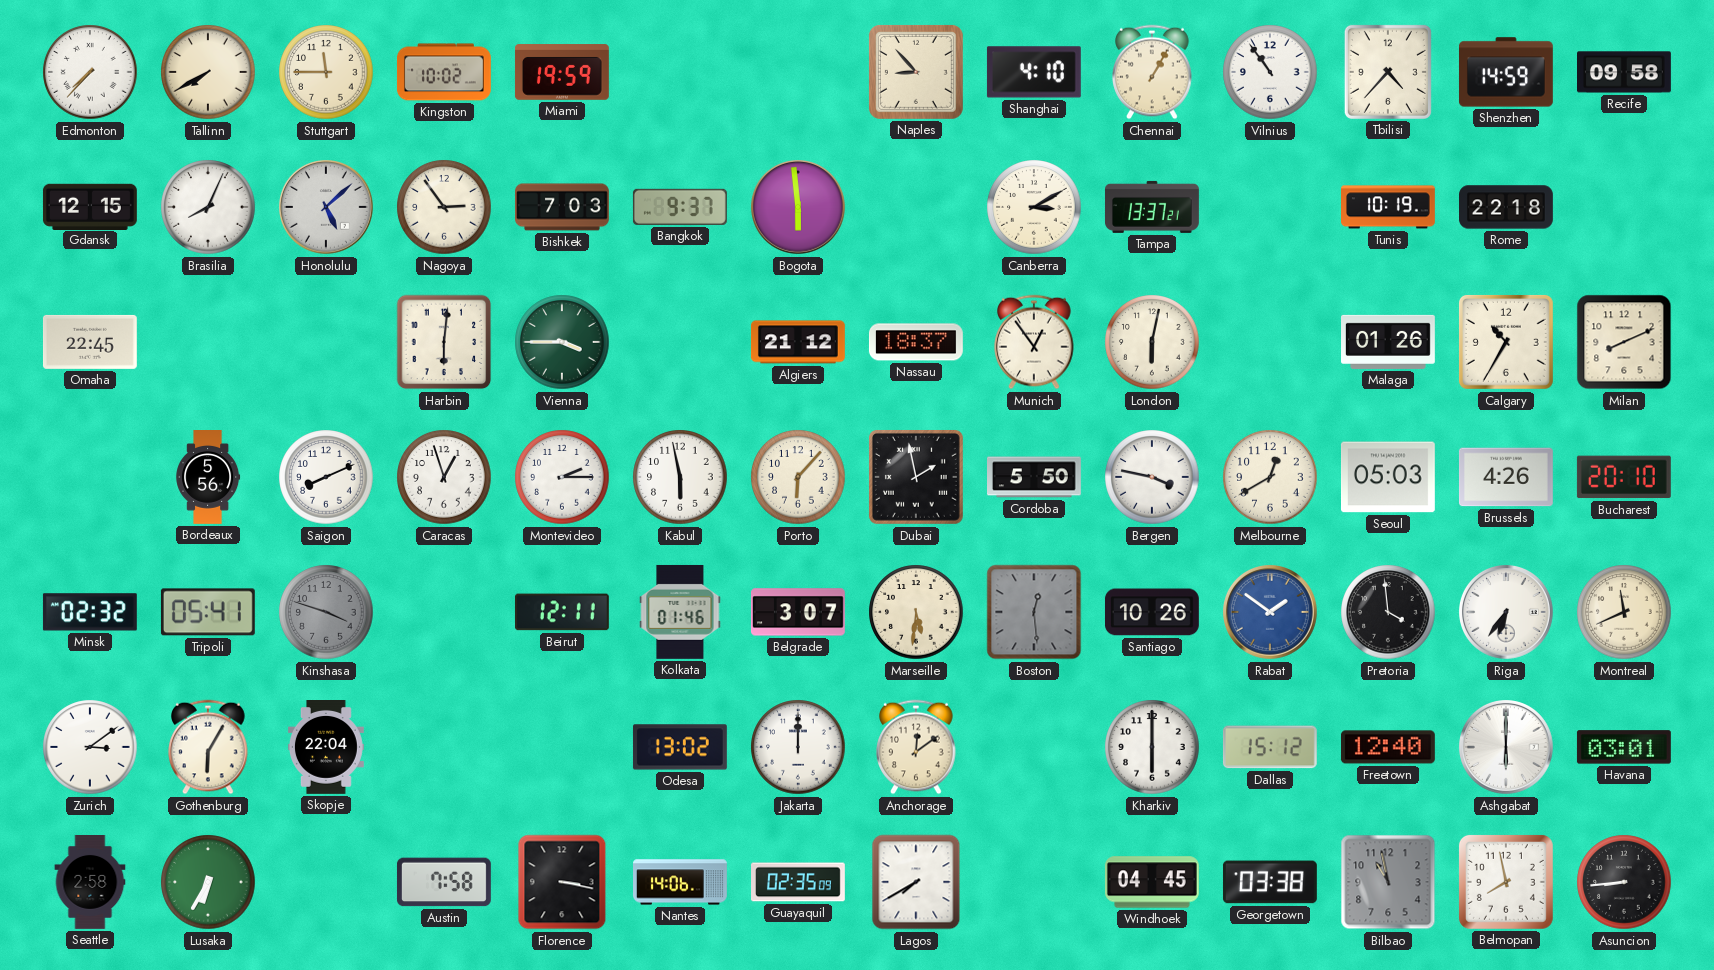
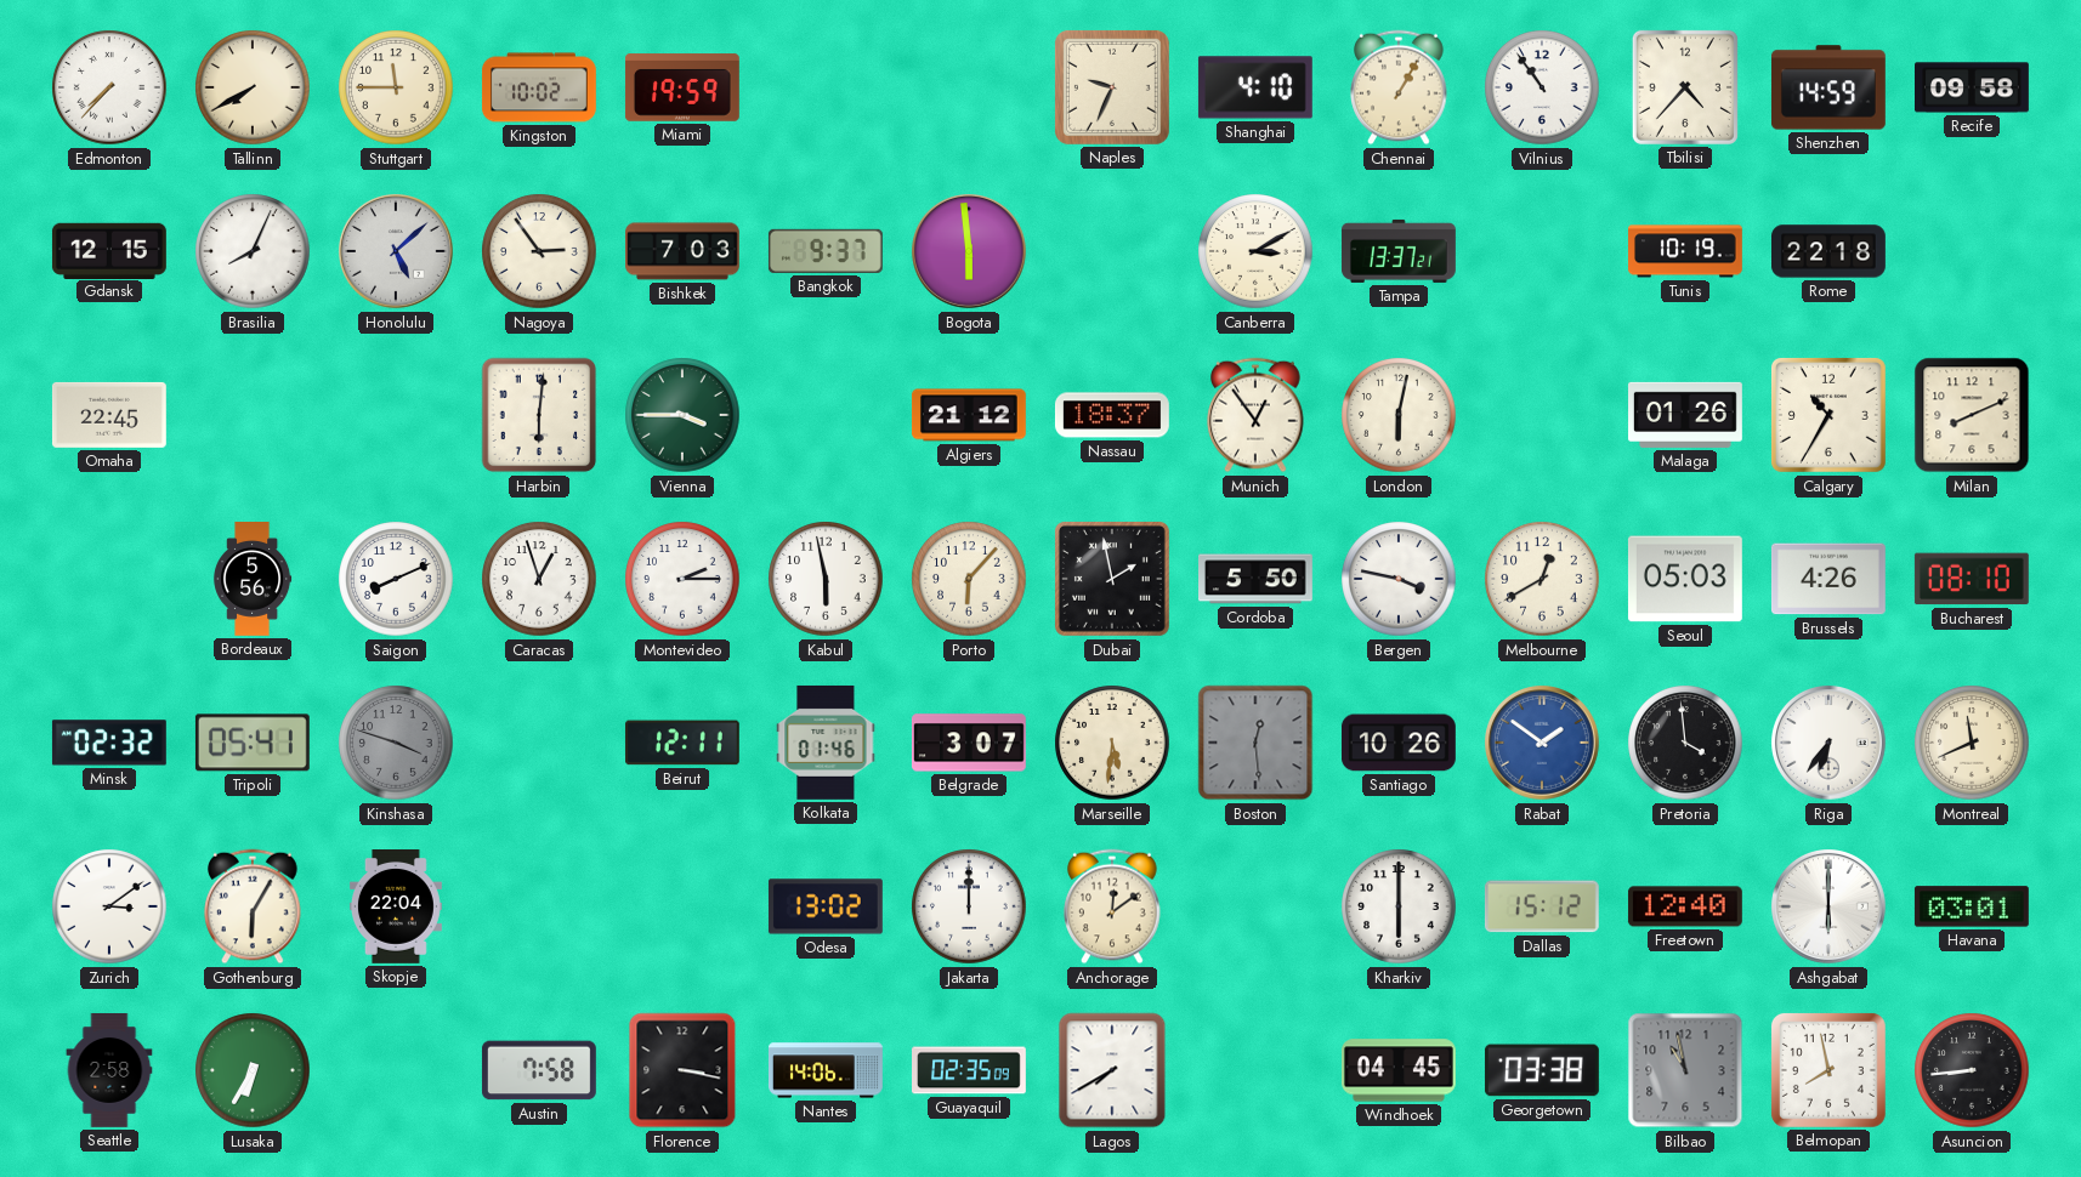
Naples: 8:53 -> 9:34 (1112, 87)
Bucharest: 20:10 -> 08:10 (1972, 579)
